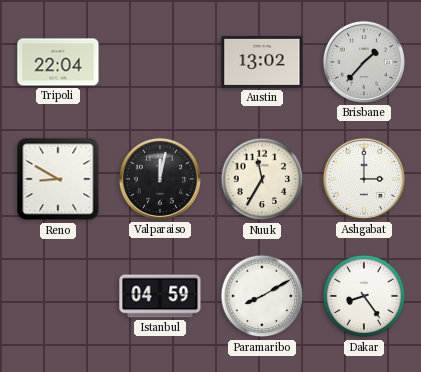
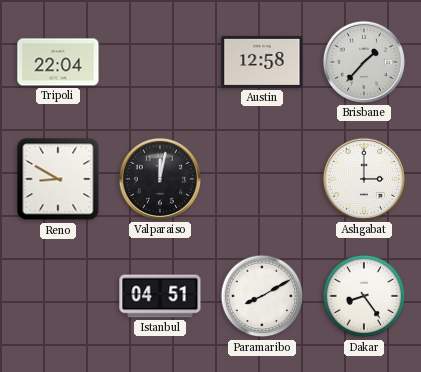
Austin: 13:02 -> 12:58 (262, 62)
Nuuk: 11:35 -> none (262, 179)
Istanbul: 04:59 -> 04:51 (160, 296)
